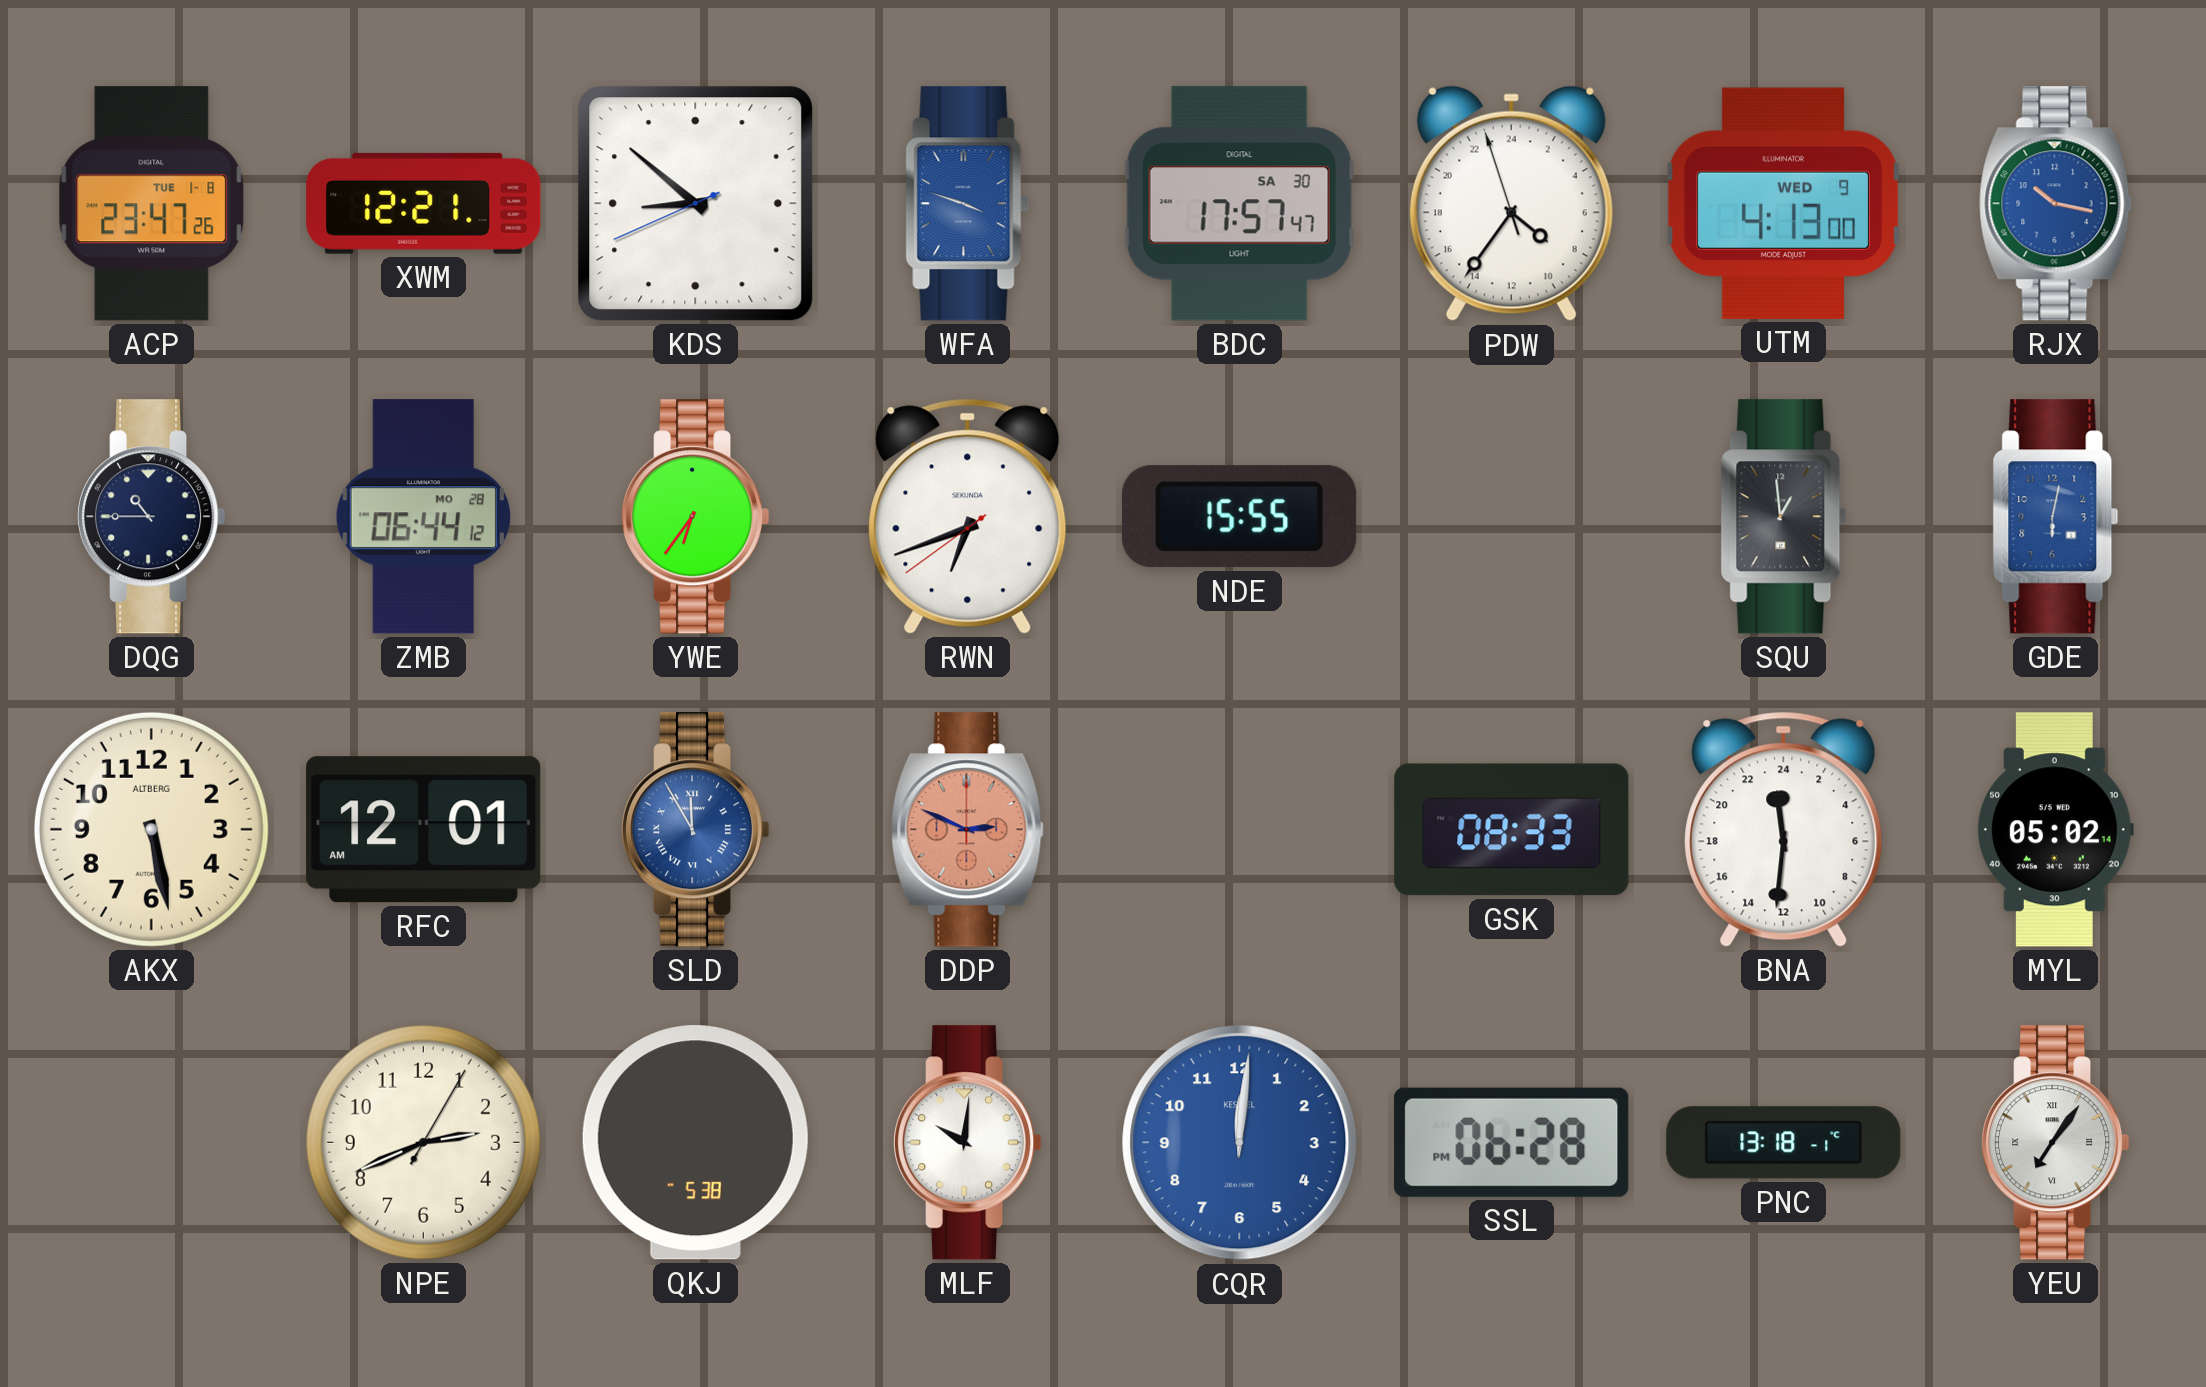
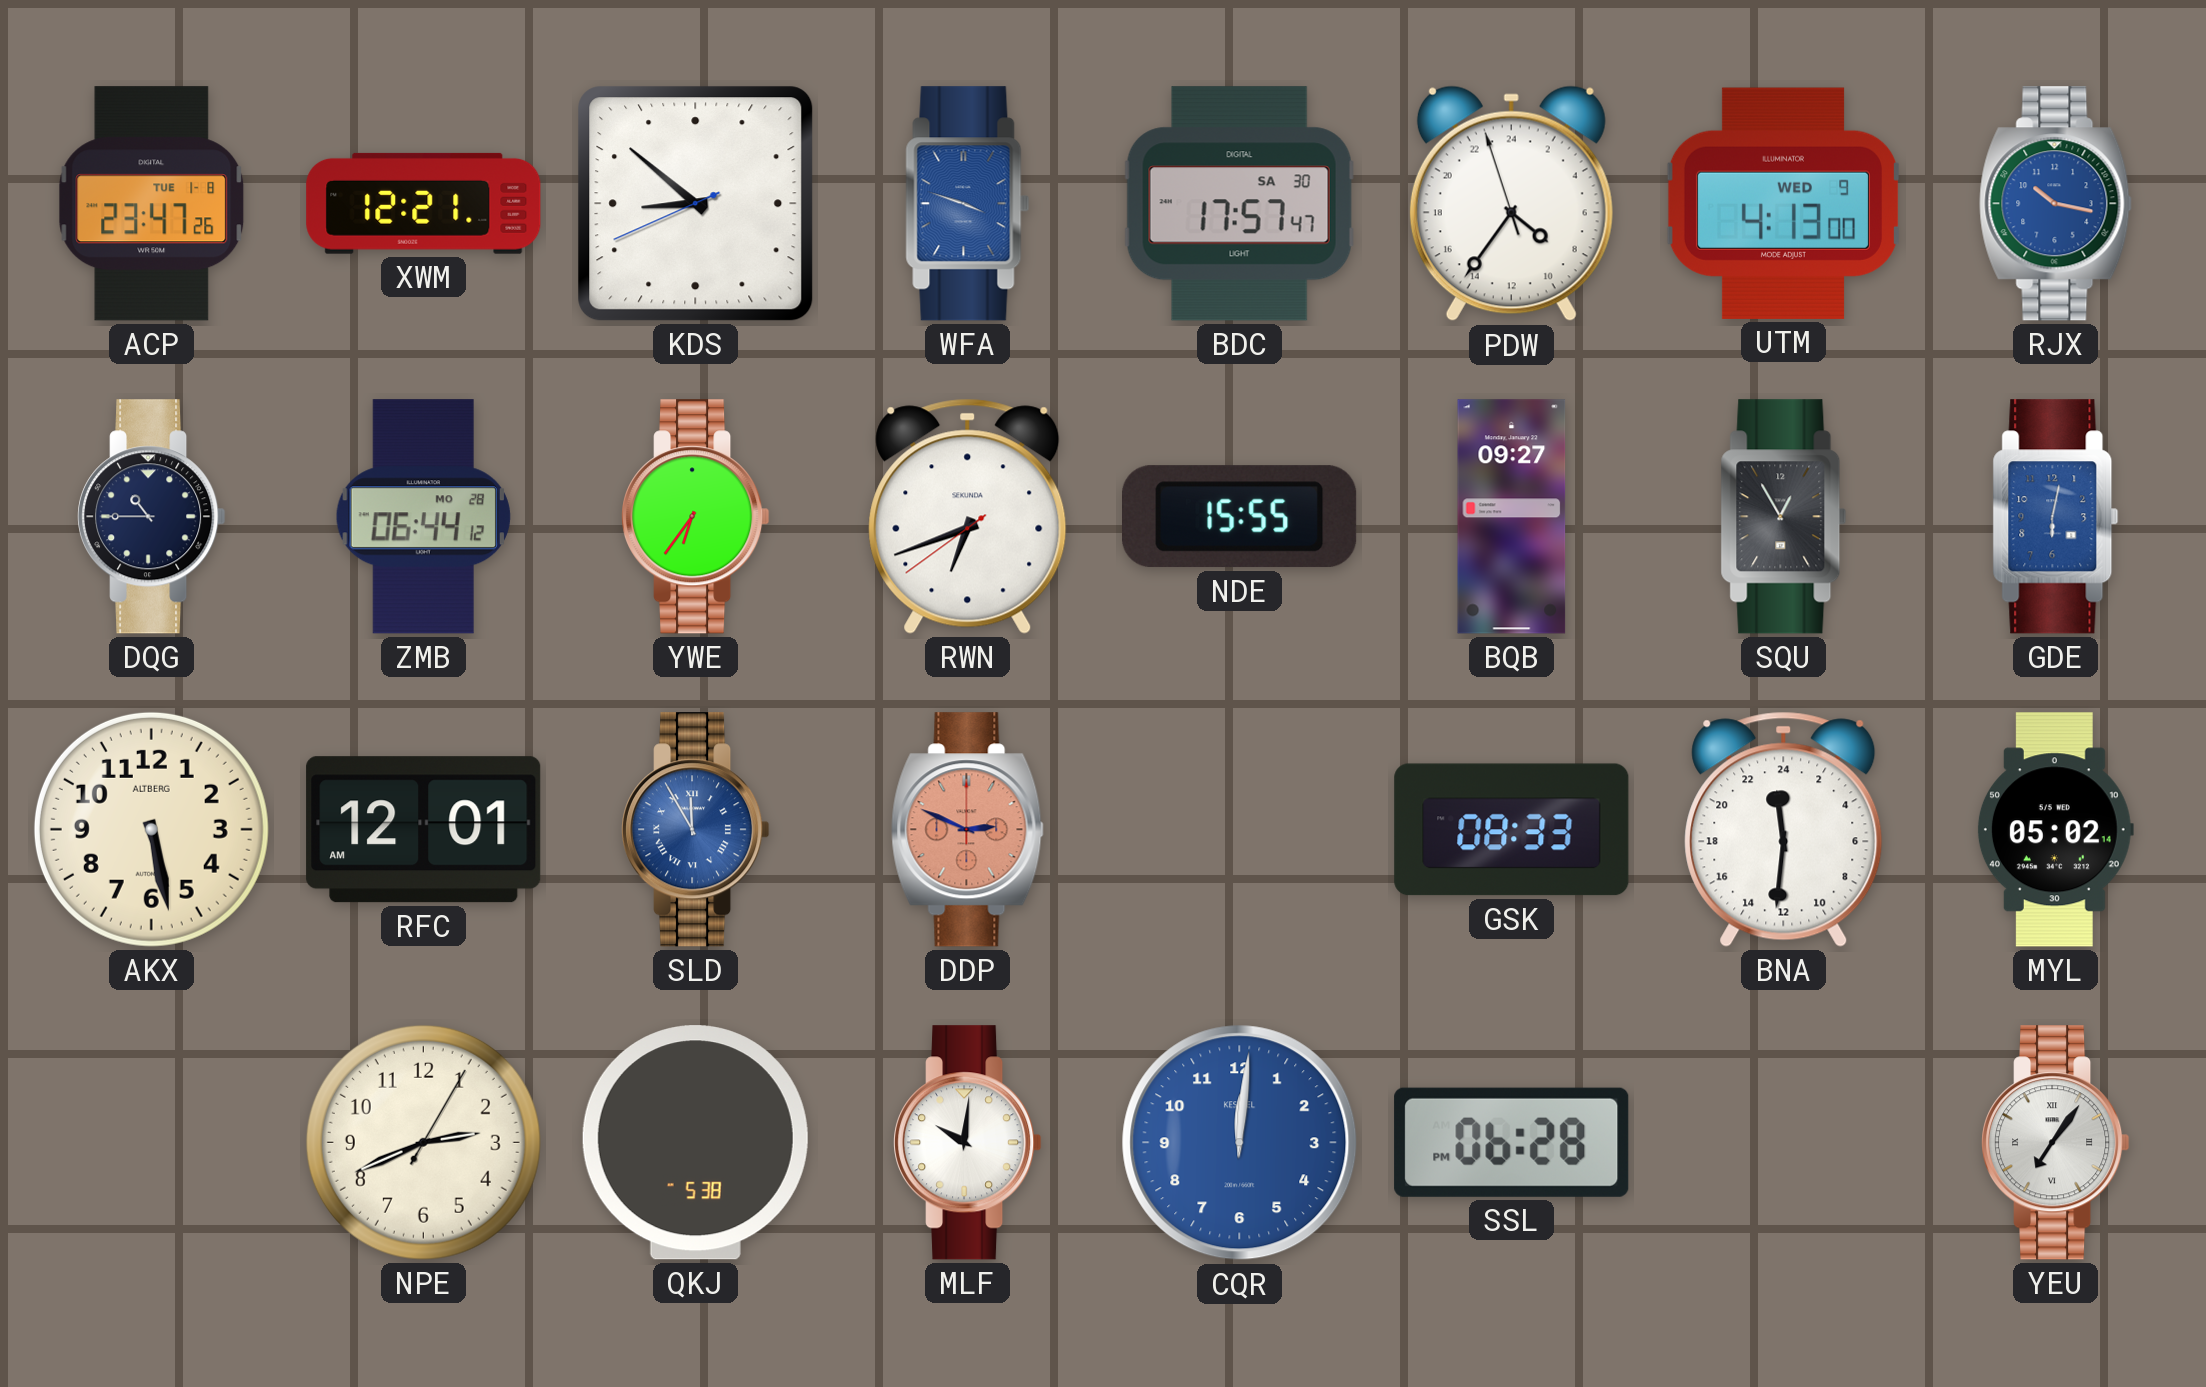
BQB: none -> 09:27 (1512, 517)
SQU: 12:59 -> 12:55 (1784, 517)
PNC: 13:18 -> none (1784, 1143)
